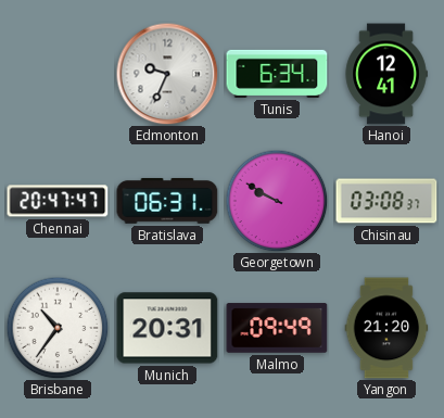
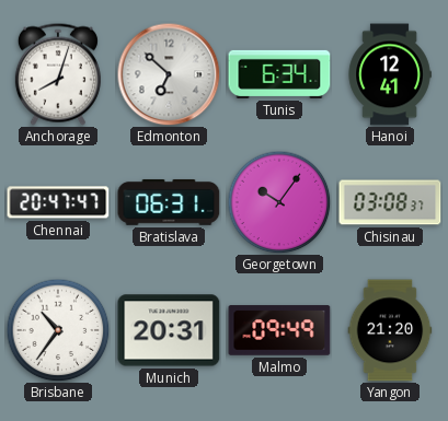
Anchorage: none -> 8:03 (58, 74)
Edmonton: 9:34 -> 6:52 (169, 74)
Georgetown: 9:50 -> 10:06 (279, 202)
